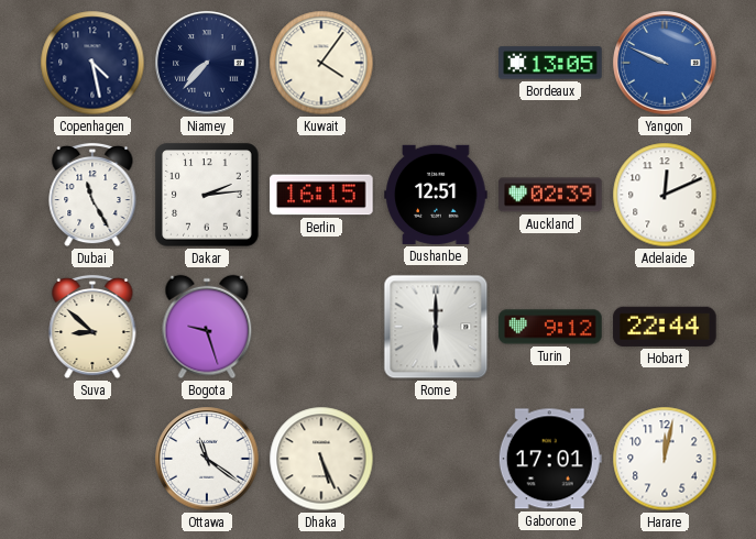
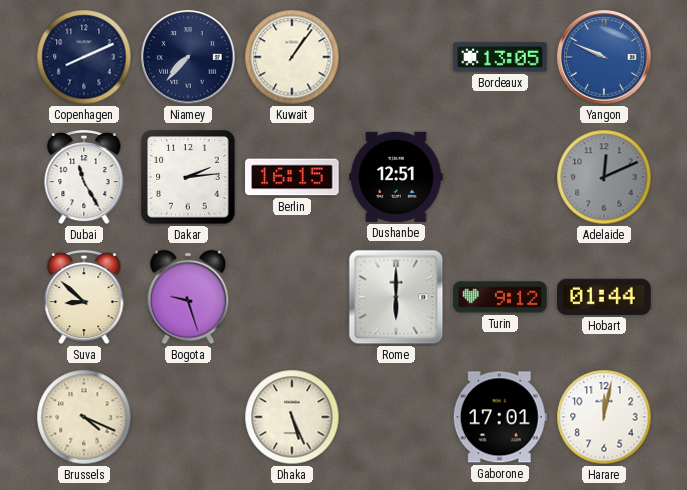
Copenhagen: 4:28 -> 8:11 (84, 57)
Kuwait: 4:06 -> 1:06 (292, 57)
Auckland: 02:39 -> none (550, 195)
Adelaide dial: white -> grey (604, 177)
Hobart: 22:44 -> 01:44 (604, 297)
Brussels: none -> 4:19 (84, 417)
Ottawa: 11:21 -> none (207, 459)
